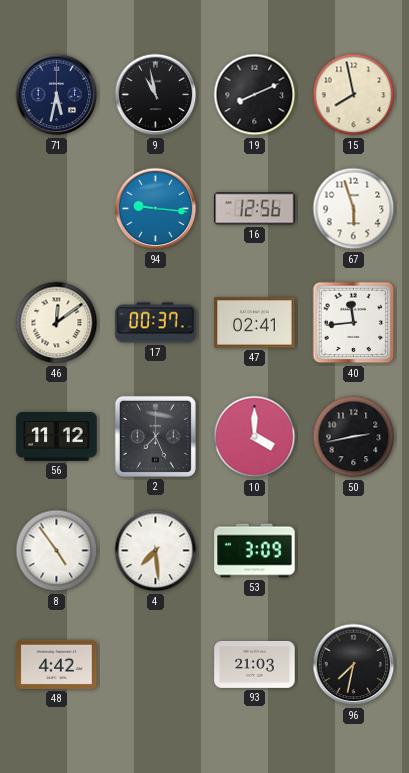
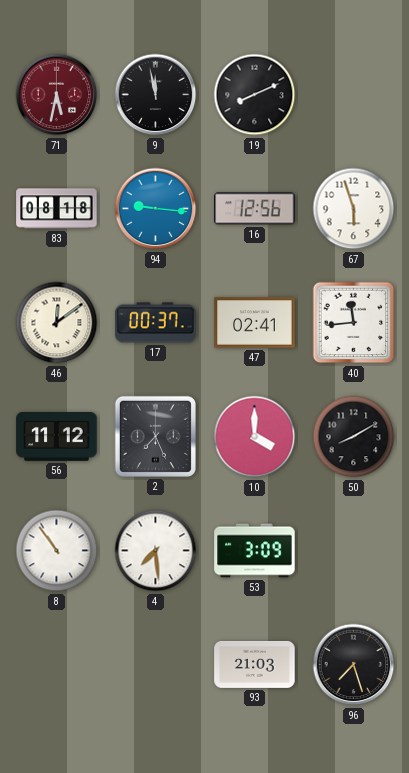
71 dial: navy -> burgundy (57, 95)
9: 10:58 -> 11:58 (156, 95)
15: 7:58 -> none (354, 95)
83: none -> 08:18 (57, 209)
50: 2:43 -> 8:10 (354, 437)
8: 4:54 -> 10:54 (57, 551)
48: 4:42 -> none (57, 664)
96: 7:32 -> 7:27 (354, 665)
